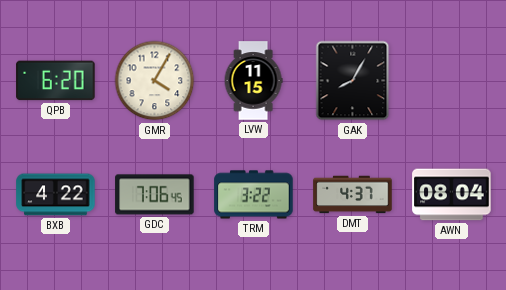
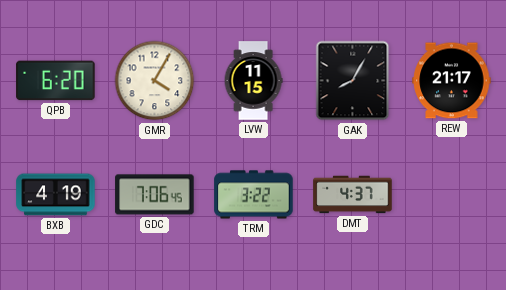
REW: none -> 21:17 (452, 81)
BXB: 4:22 -> 4:19 (56, 195)
AWN: 08:04 -> none (452, 195)
